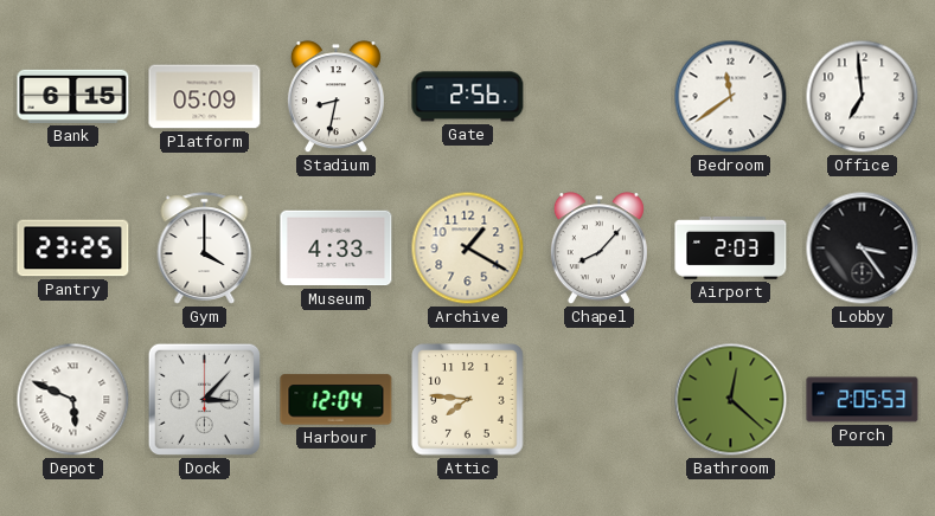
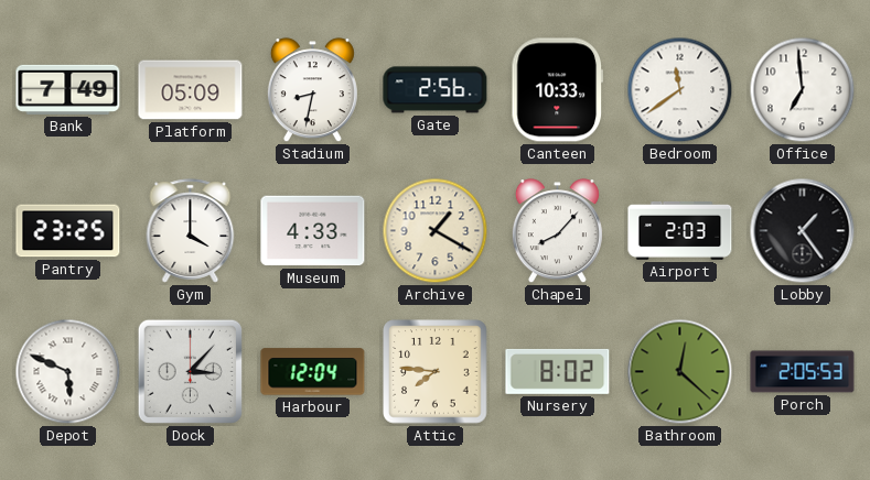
Bank: 6:15 -> 7:49 (68, 89)
Canteen: none -> 10:33 (557, 90)
Lobby: 3:24 -> 1:24 (803, 231)
Nursery: none -> 8:02 (558, 371)
